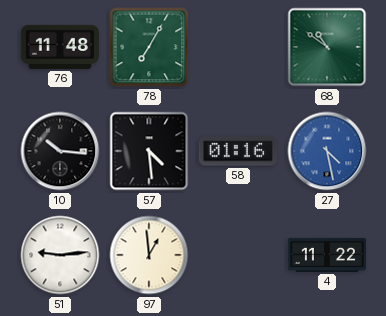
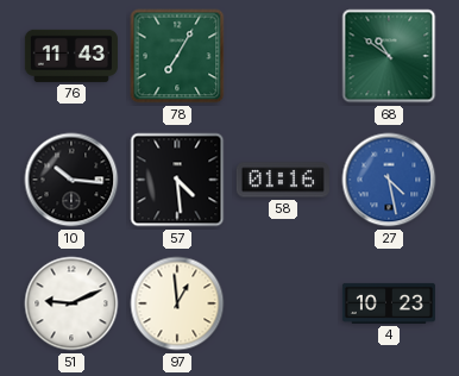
76: 11:48 -> 11:43 (71, 56)
51: 9:14 -> 9:11 (71, 303)
4: 11:22 -> 10:23 (389, 303)
